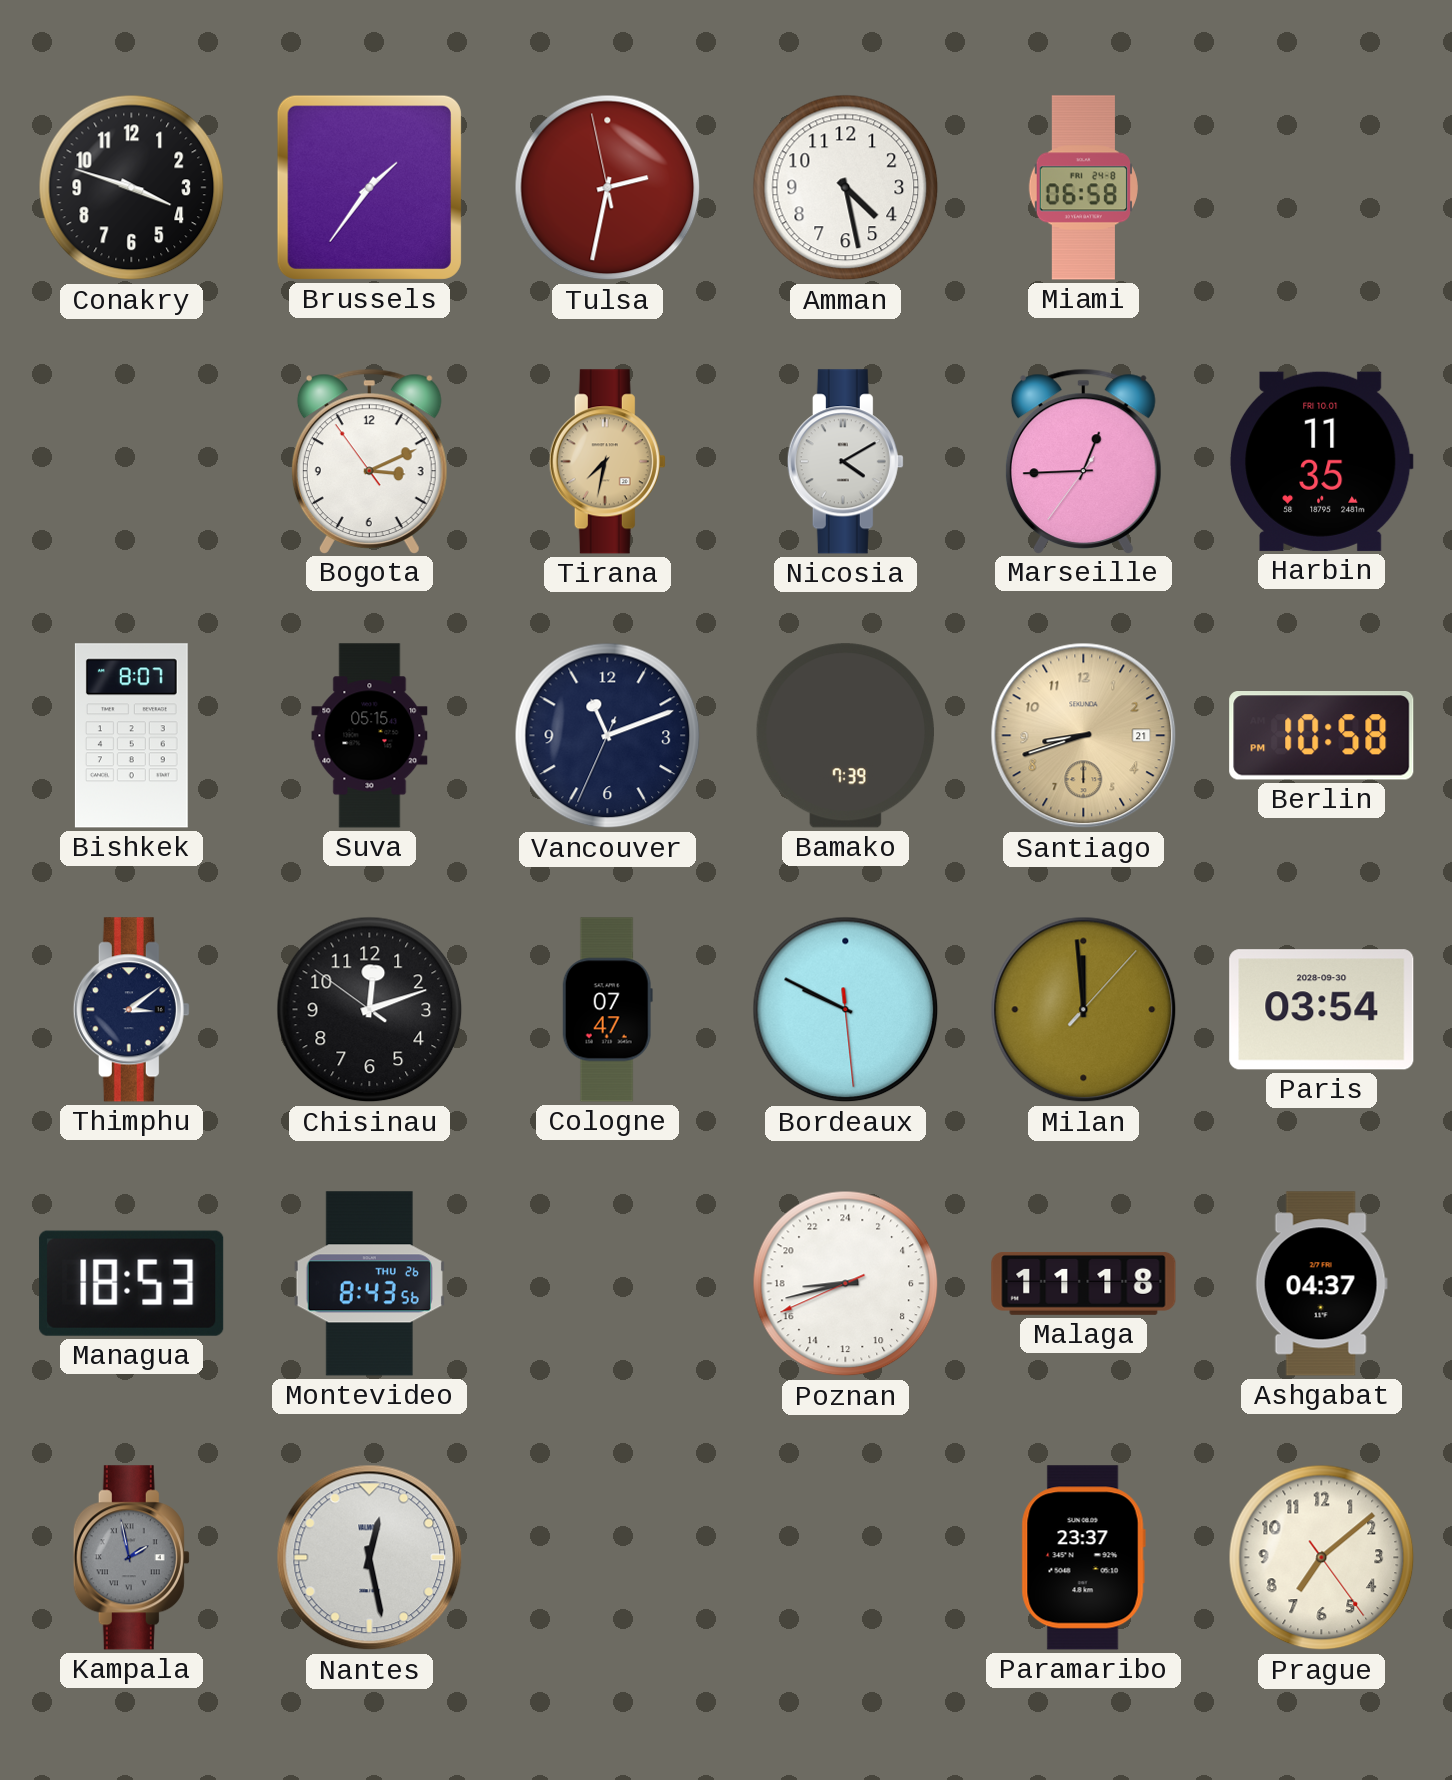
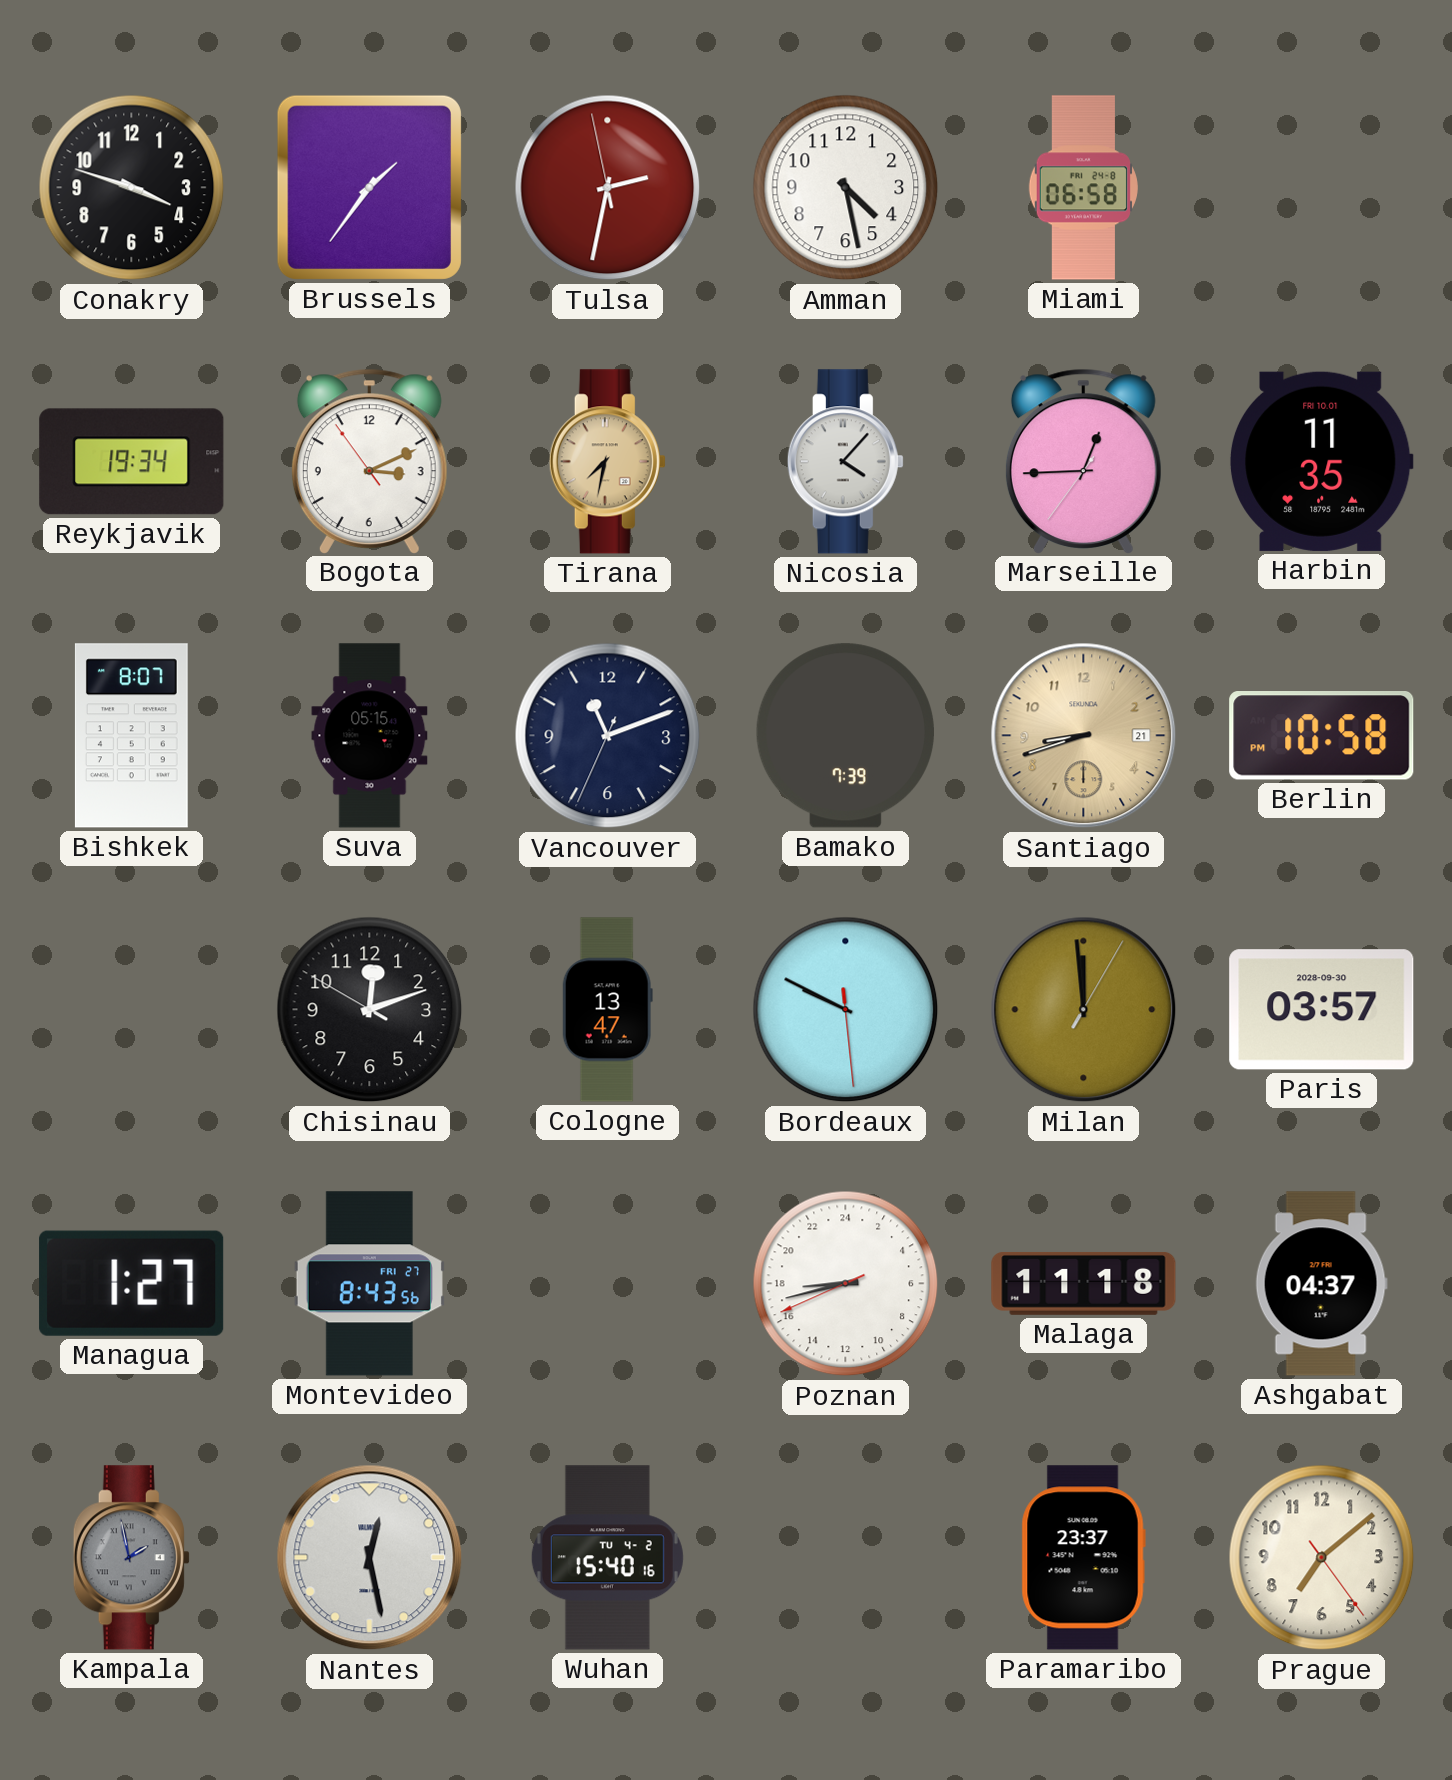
Reykjavik: none -> 19:34 (132, 462)
Nicosia: 4:10 -> 4:07 (845, 462)
Thimphu: 3:09 -> none (131, 1010)
Chisinau: 12:11:51 -> 12:11:50 (370, 1010)
Cologne: 07:47 -> 13:47 (607, 1010)
Milan: 11:59:07 -> 11:59:05 (1084, 1010)
Paris: 03:54 -> 03:57 (1322, 1010)
Managua: 18:53 -> 1:27 (132, 1283)
Montevideo date: THU 26 -> FRI 27 (369, 1284)
Wuhan: none -> 15:40 (607, 1558)
